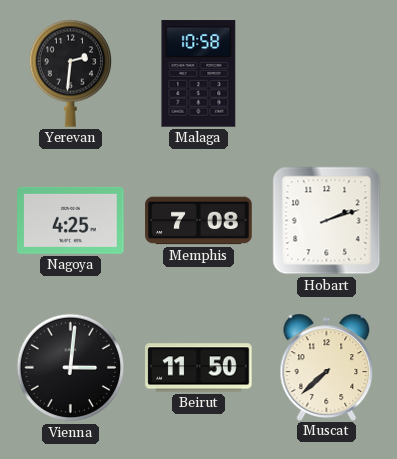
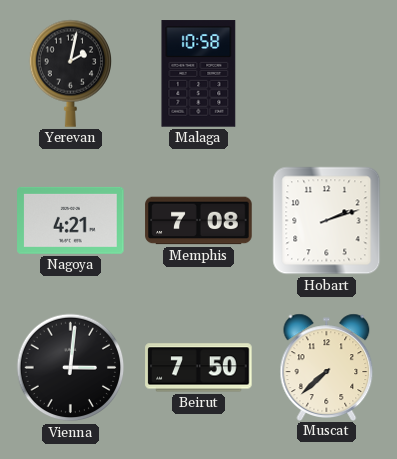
Yerevan: 2:31 -> 2:02 (70, 73)
Nagoya: 4:25 -> 4:21 (71, 220)
Beirut: 11:50 -> 7:50 (199, 368)
